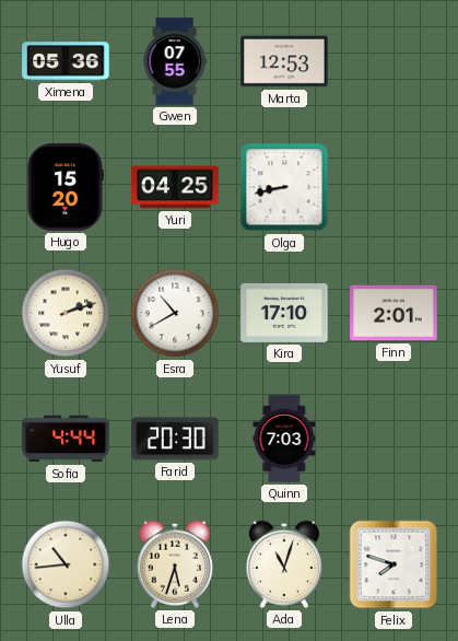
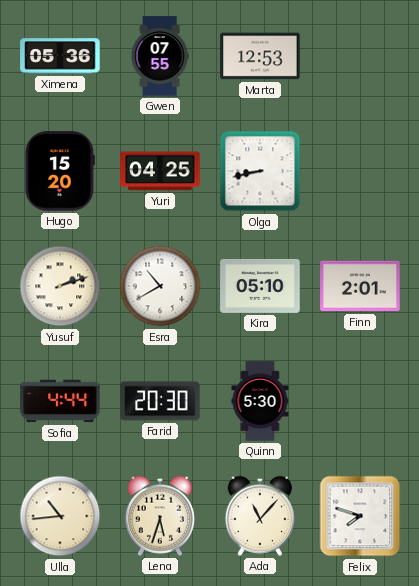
Kira: 17:10 -> 05:10 (260, 286)
Quinn: 7:03 -> 5:30 (260, 401)
Ada: 11:03 -> 11:07 (259, 516)
